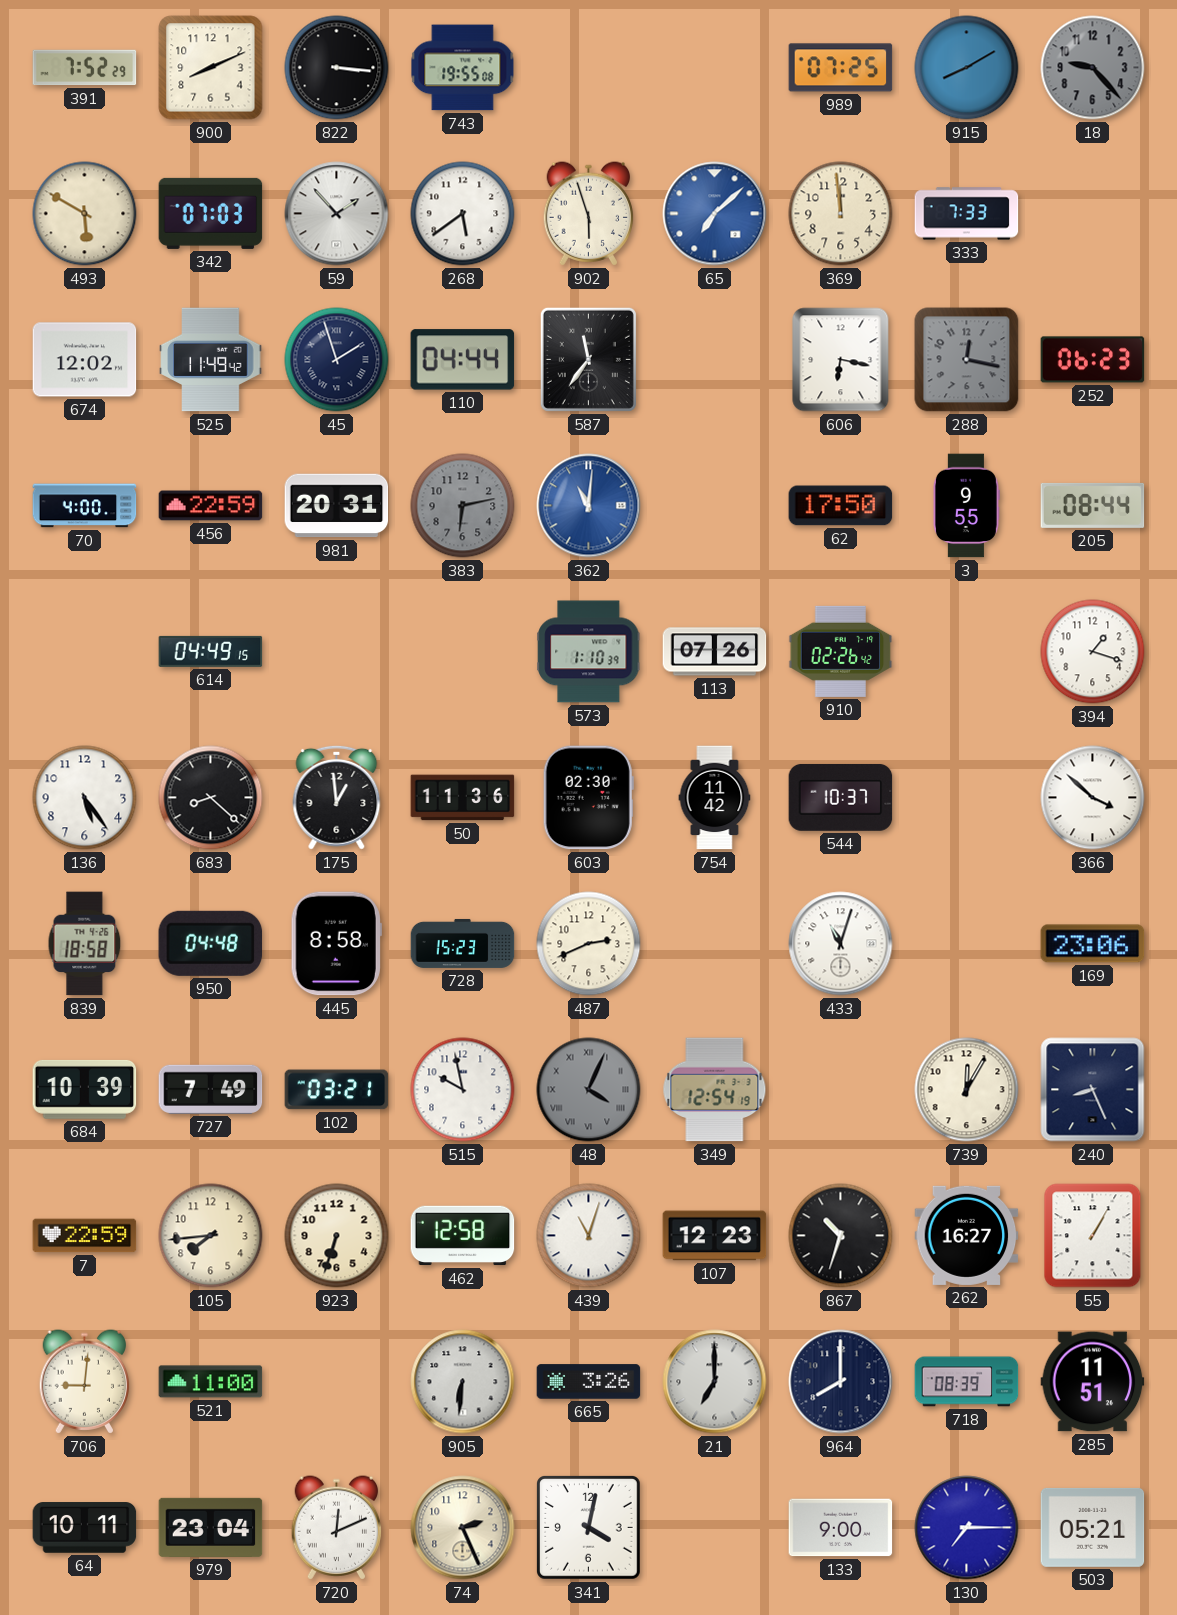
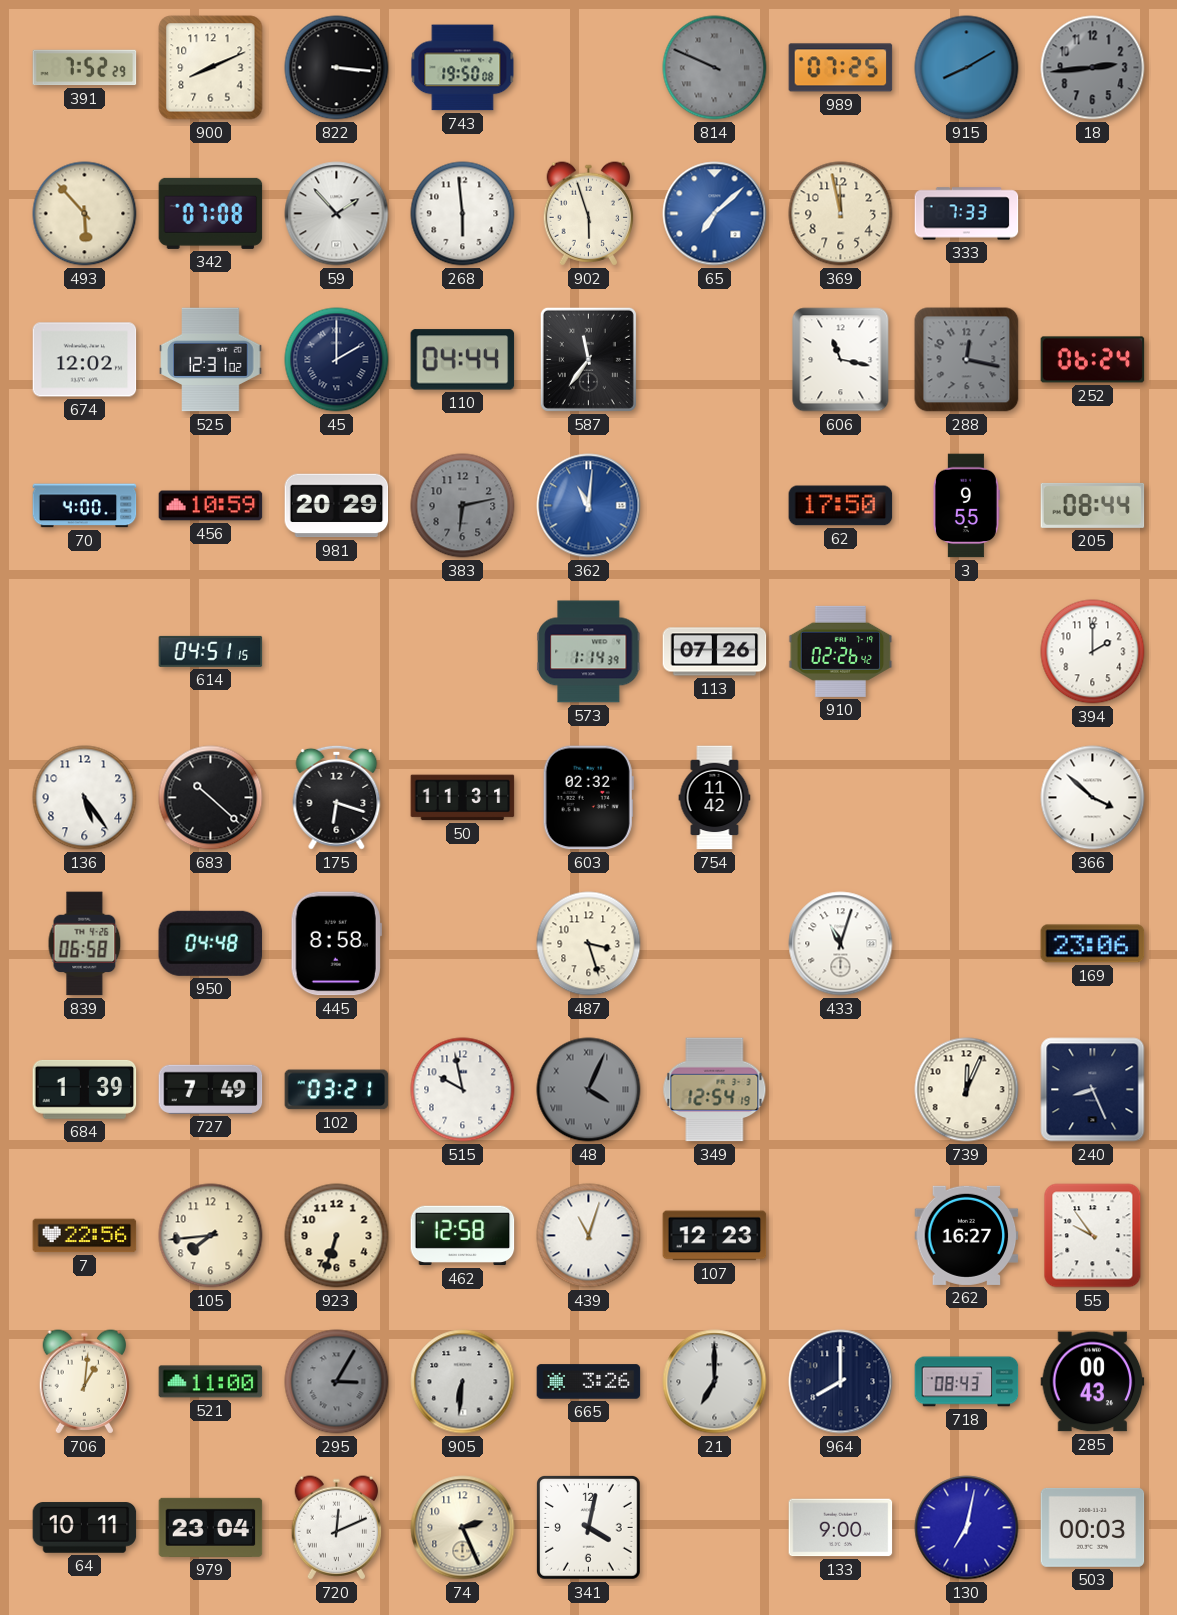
743: 19:55 -> 19:50 (463, 68)
814: none -> 9:49 (715, 68)
18: 9:23 -> 2:44 (1093, 68)
493: 5:50 -> 5:53 (85, 214)
342: 07:03 -> 07:08 (211, 213)
268: 5:39 -> 5:59 (463, 214)
369: 11:59 -> 11:58 (841, 214)
525: 11:49 -> 12:31 (211, 360)
45: 1:57 -> 2:00 (337, 360)
606: 6:17 -> 11:17 (841, 360)
252: 06:23 -> 06:24 (1093, 360)
456: 22:59 -> 10:59 (211, 506)
981: 20:31 -> 20:29 (337, 506)
614: 04:49 -> 04:51 (211, 651)
573: 1:10 -> 1:14 (589, 652)
394: 1:18 -> 2:00 (1093, 652)
683: 8:22 -> 10:22 (211, 798)
175: 12:59 -> 6:18 (337, 797)
50: 11:36 -> 11:31 (463, 798)
603: 02:30 -> 02:32 (588, 798)
544: 10:37 -> none (841, 797)
839: 18:58 -> 06:58 (85, 944)
728: 15:23 -> none (463, 943)
487: 2:41 -> 3:27 (589, 944)
684: 10:39 -> 1:39 (85, 1089)
739: 12:05 -> 12:04 (967, 1090)
7: 22:59 -> 22:56 (85, 1236)
867: 10:33 -> none (841, 1236)
55: 1:05 -> 9:54 (1093, 1236)
706: 9:01 -> 1:01 (85, 1382)
295: none -> 3:05 (337, 1382)
718: 08:39 -> 08:43 (967, 1382)
285: 11:51 -> 00:43 (1093, 1382)
130: 7:15 -> 7:02 (967, 1528)
503: 05:21 -> 00:03 (1093, 1527)
